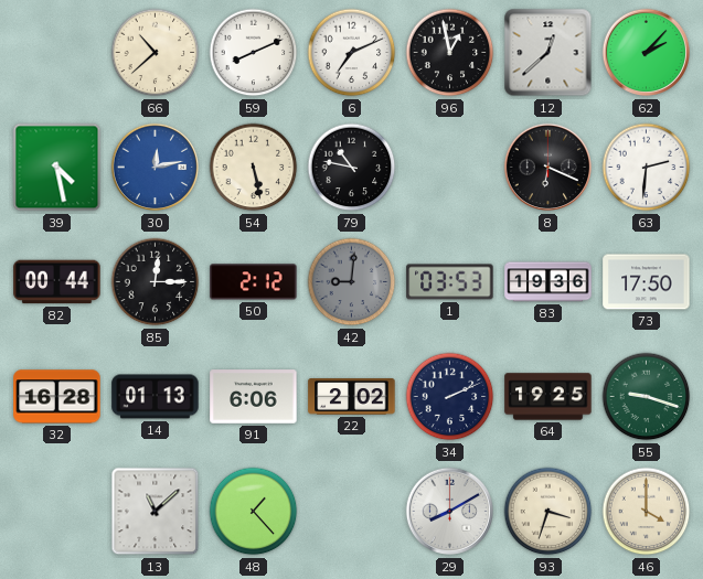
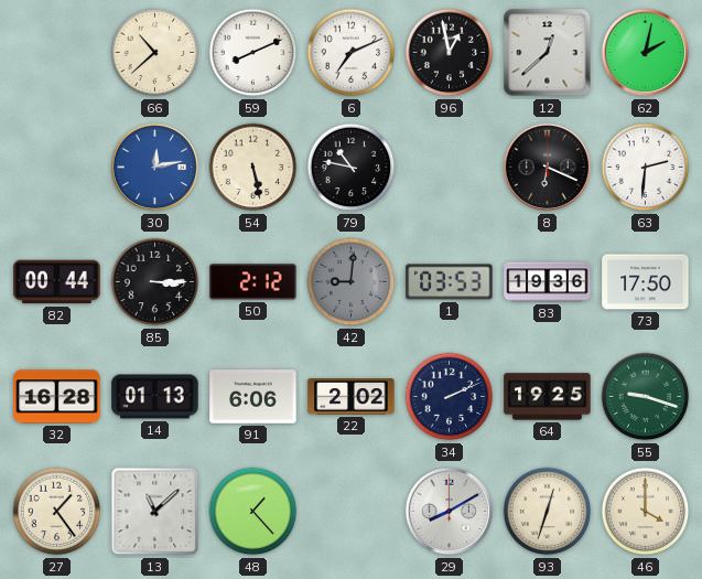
62: 2:07 -> 2:02 (646, 53)
39: 4:28 -> none (57, 168)
85: 12:15 -> 3:15 (155, 282)
27: none -> 1:24 (57, 512)
93: 3:33 -> 12:33 (548, 512)
